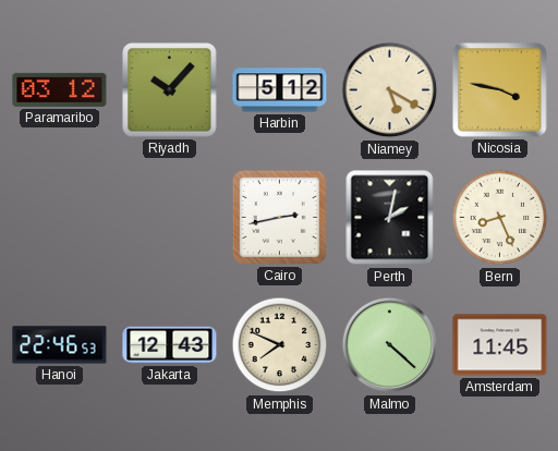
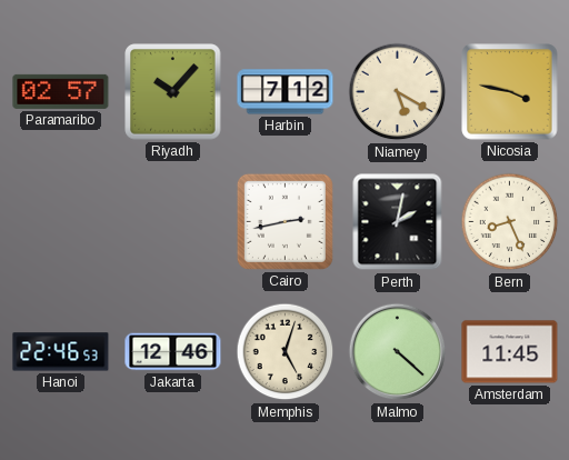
Paramaribo: 03:12 -> 02:57 (61, 91)
Harbin: 5:12 -> 7:12 (286, 92)
Jakarta: 12:43 -> 12:46 (173, 352)
Memphis: 7:49 -> 5:03 (286, 352)
